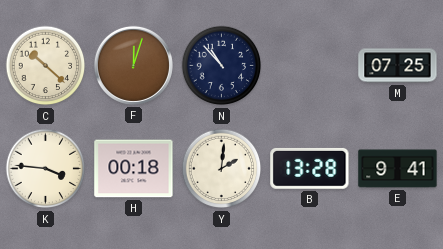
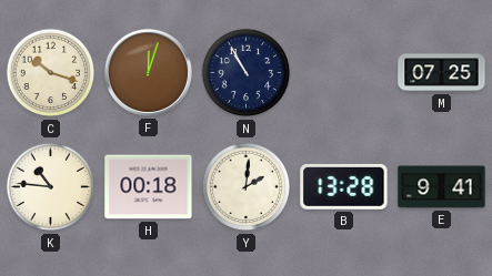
C: 10:22 -> 10:18 (51, 73)
N: 10:53 -> 10:55 (247, 73)
K: 3:46 -> 10:46 (51, 187)
